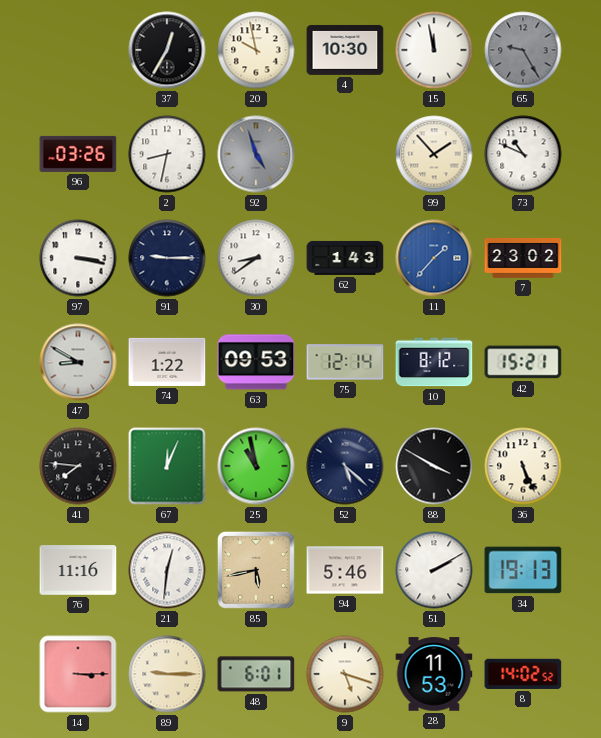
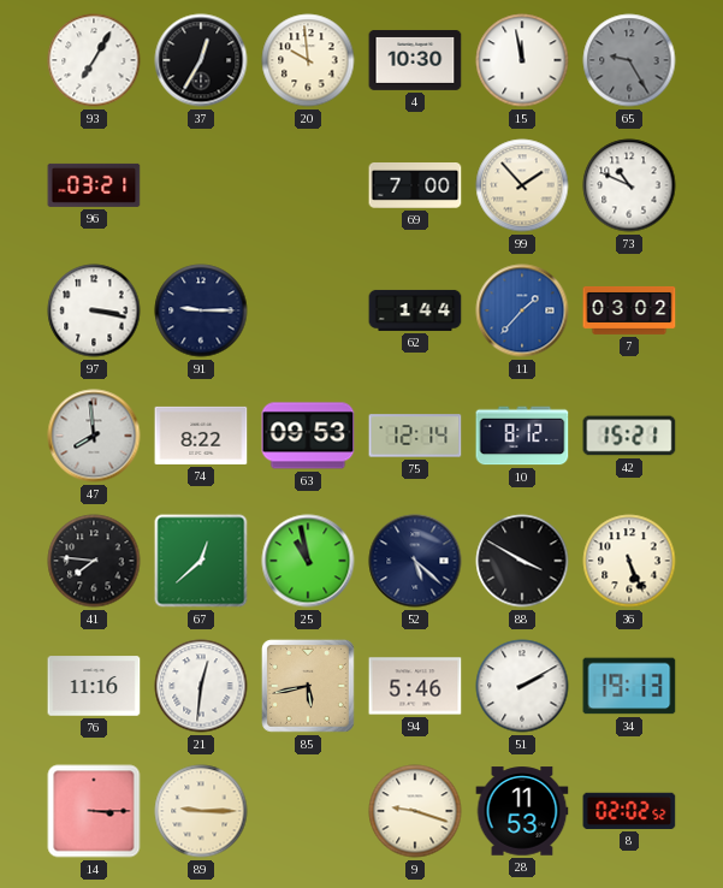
93: none -> 7:05 (94, 60)
20: 9:58 -> 9:59 (308, 60)
96: 03:26 -> 03:21 (94, 185)
2: 8:32 -> none (167, 154)
92: 4:57 -> none (256, 154)
69: none -> 7:00 (415, 187)
30: 8:39 -> none (256, 258)
62: 1:43 -> 1:44 (415, 310)
7: 23:02 -> 03:02 (629, 310)
47: 8:50 -> 7:59 (94, 436)
74: 1:22 -> 8:22 (201, 436)
67: 12:04 -> 12:38 (201, 561)
48: 6:01 -> none (256, 674)
9: 5:18 -> 9:18 (415, 811)
8: 14:02 -> 02:02 (629, 811)
